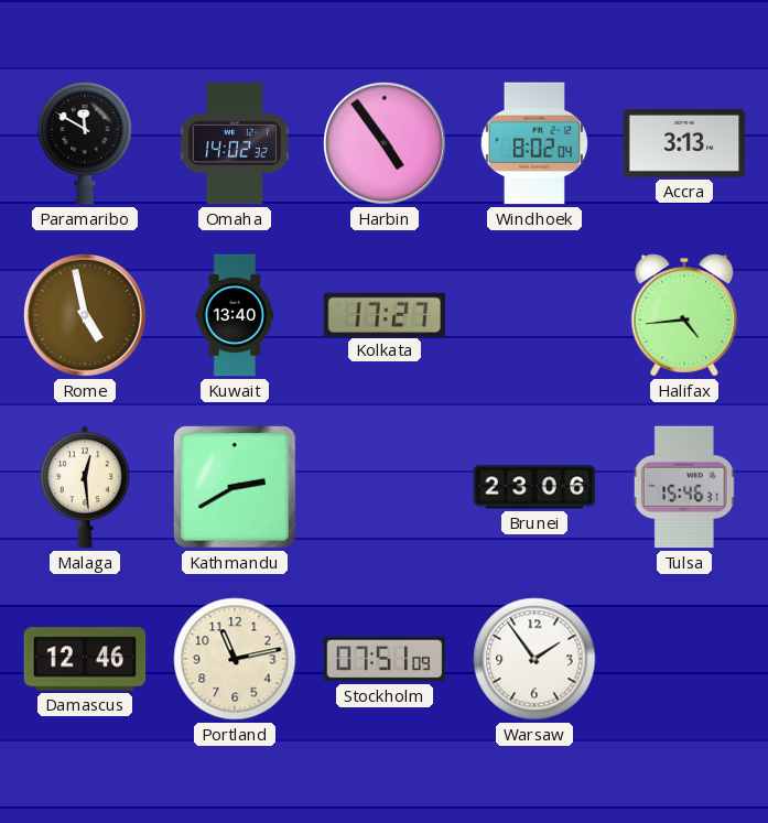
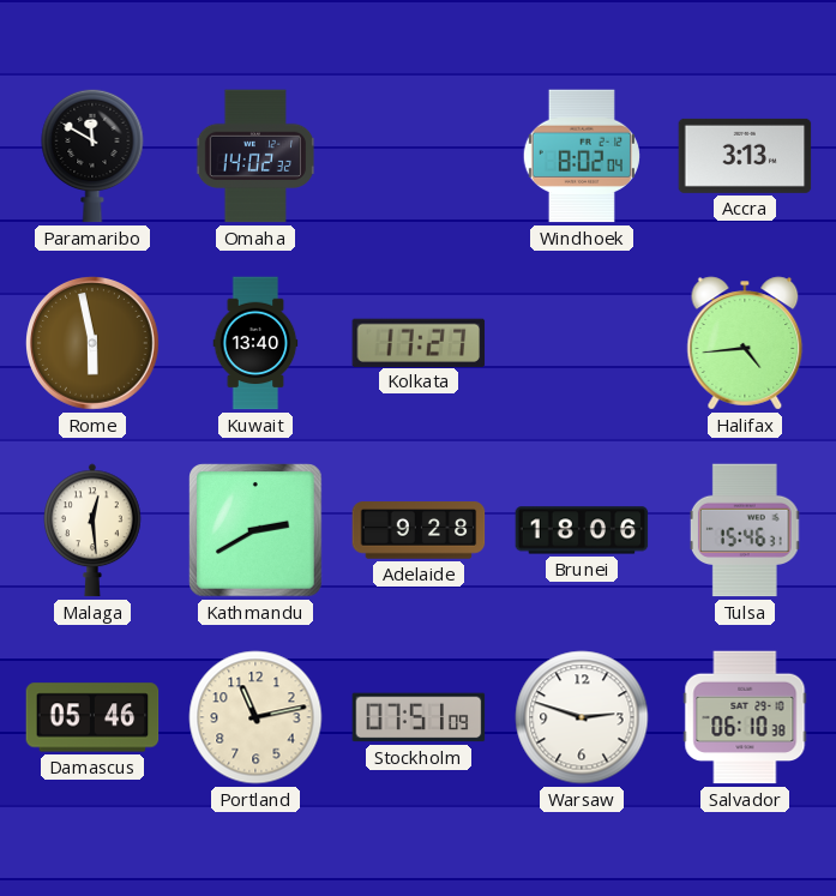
Harbin: 4:54 -> none (386, 144)
Rome: 4:58 -> 5:58 (94, 344)
Adelaide: none -> 9:28 (419, 530)
Brunei: 23:06 -> 18:06 (582, 530)
Damascus: 12:46 -> 05:46 (92, 717)
Warsaw: 1:54 -> 2:48 (582, 717)
Salvador: none -> 06:10 (745, 717)
